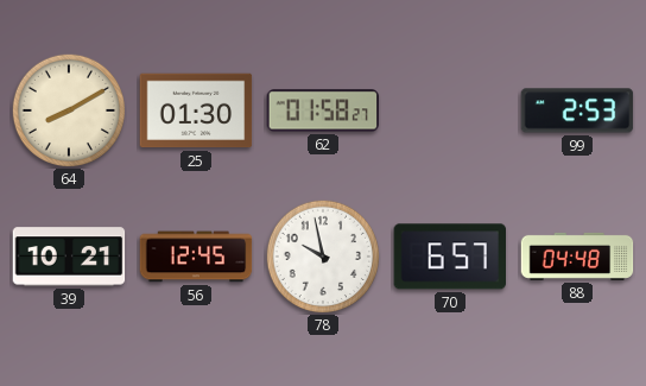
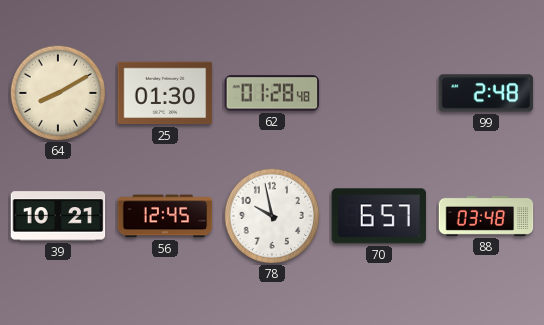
62: 01:58 -> 01:28 (272, 93)
99: 2:53 -> 2:48 (486, 93)
88: 04:48 -> 03:48 (486, 216)
